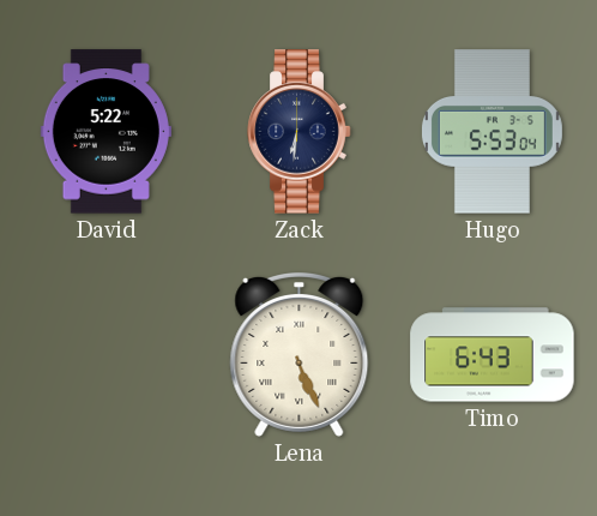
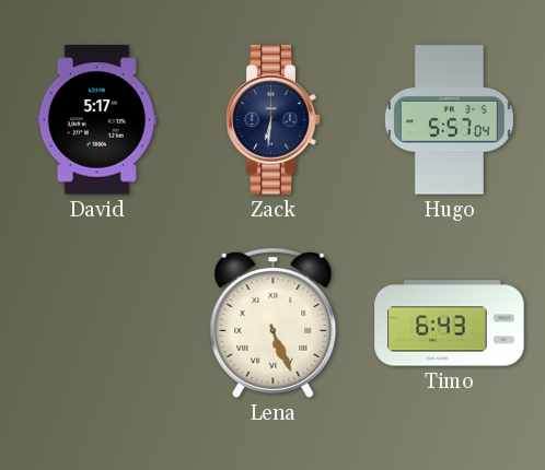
David: 5:22 -> 5:17 (96, 120)
Hugo: 5:53 -> 5:57 (449, 120)
